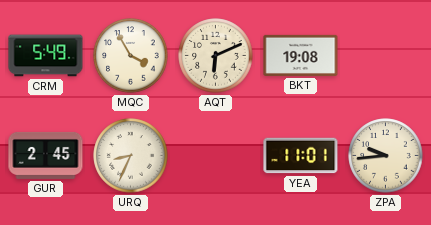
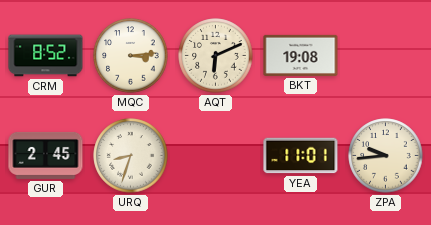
CRM: 5:49 -> 8:52 (46, 56)
MQC: 3:55 -> 3:14 (131, 56)
URQ: 8:34 -> 8:33 (131, 156)
